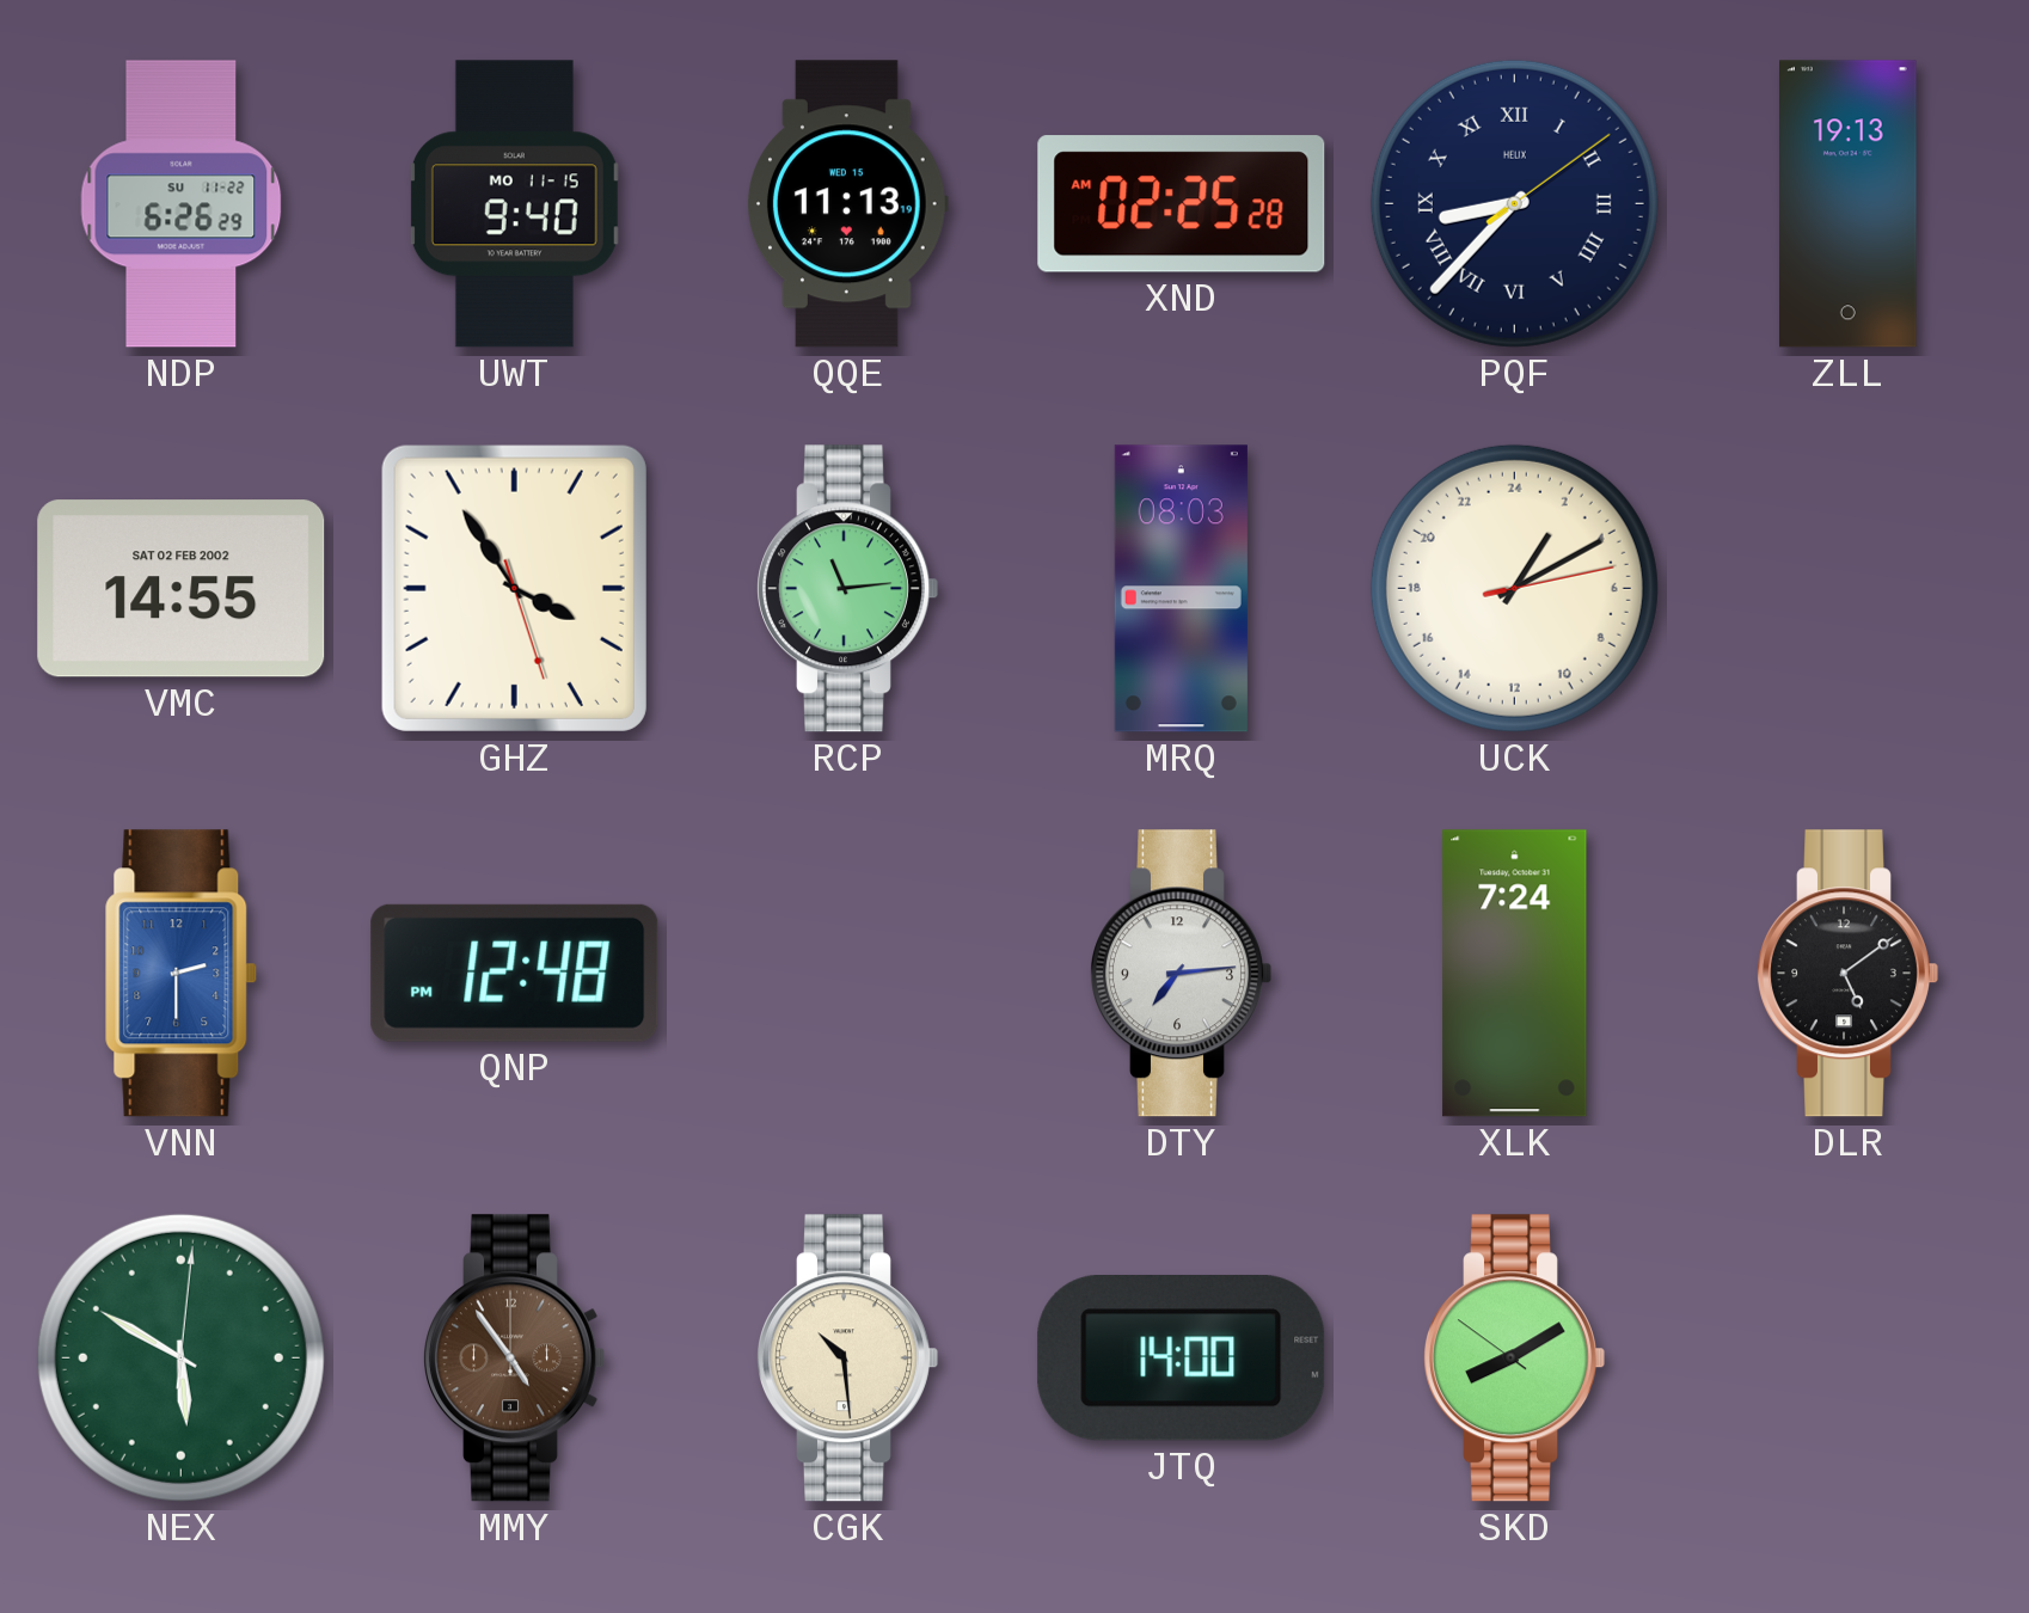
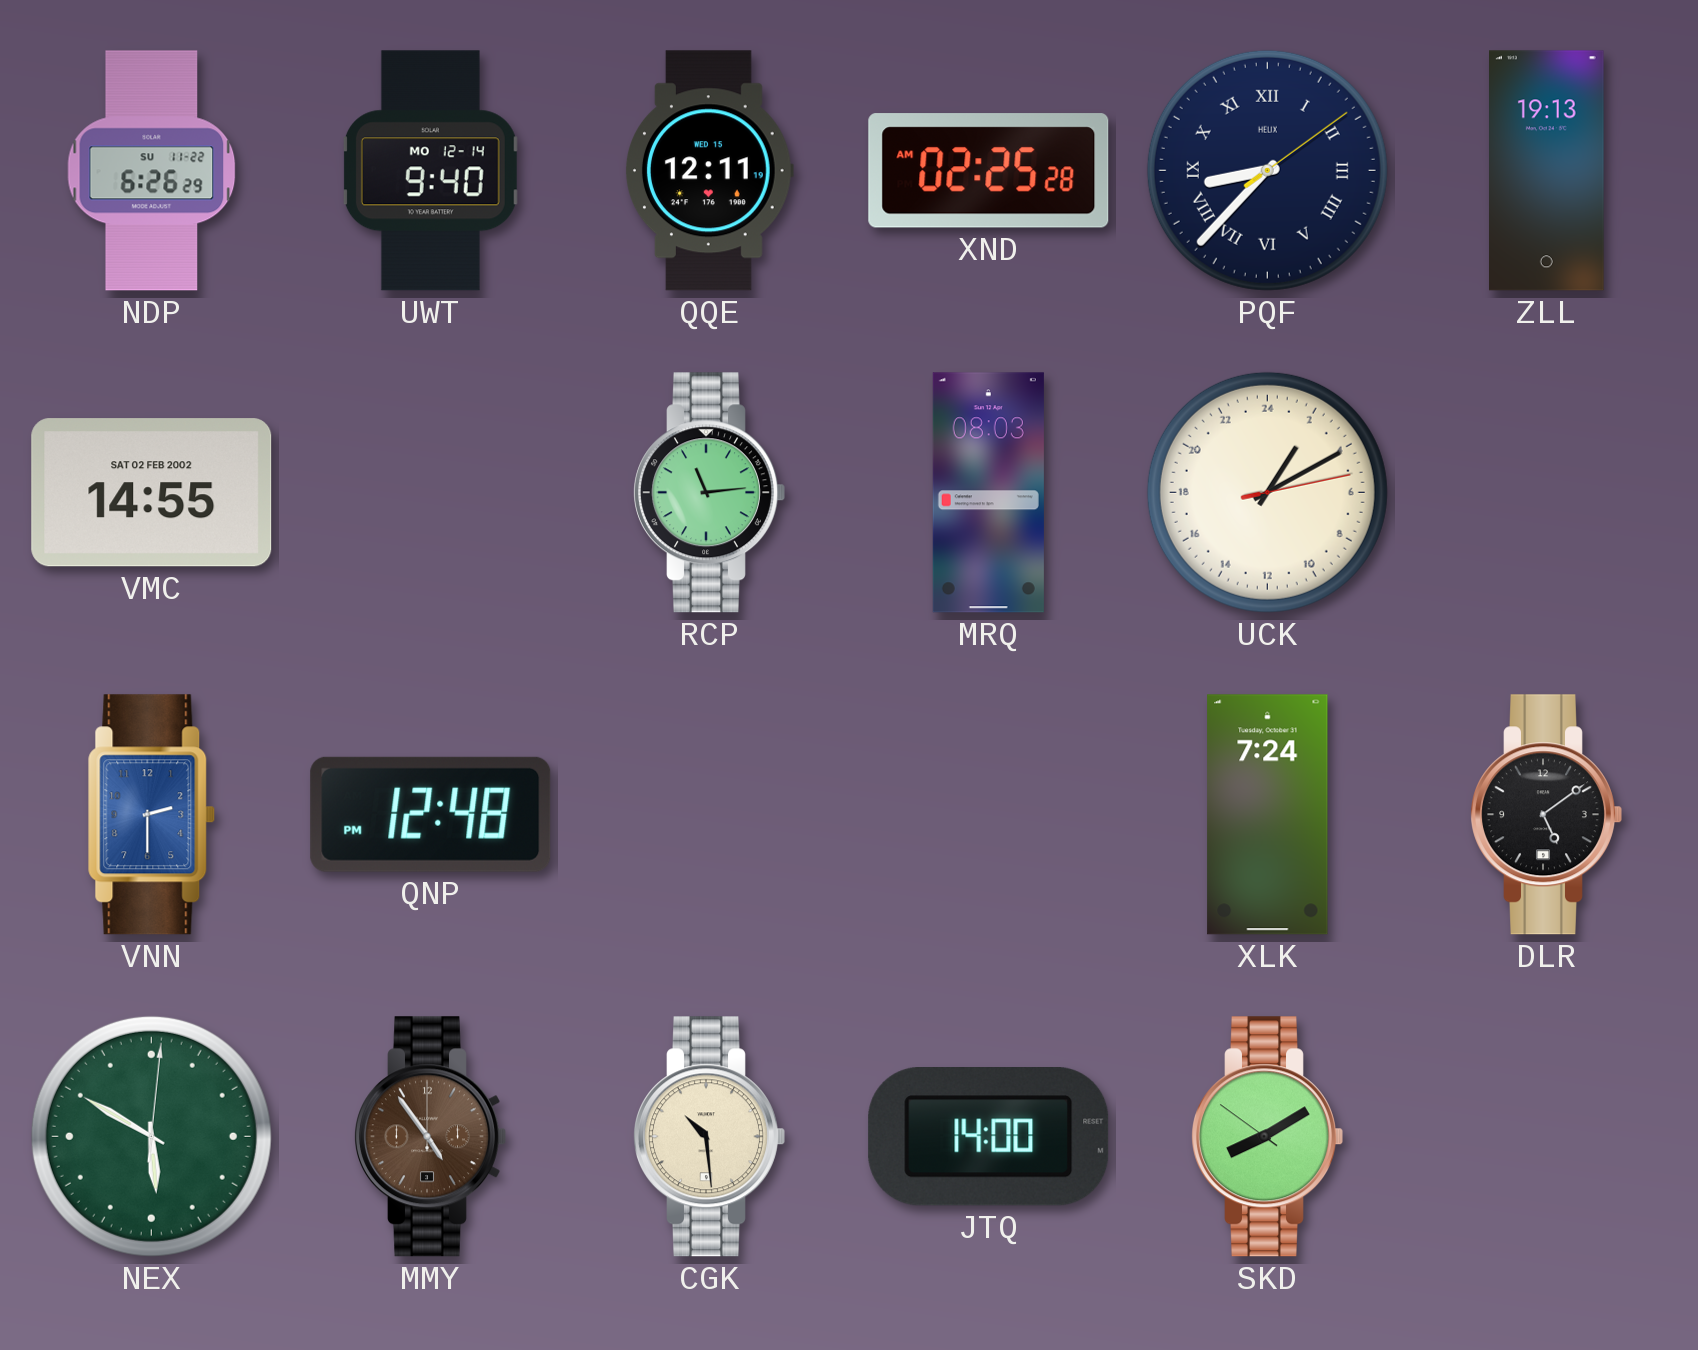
UWT date: MO 11-15 -> MO 12-14 (430, 171)
QQE: 11:13 -> 12:11 (709, 171)
GHZ: 3:54 -> none (514, 588)
DTY: 7:14 -> none (1182, 974)
